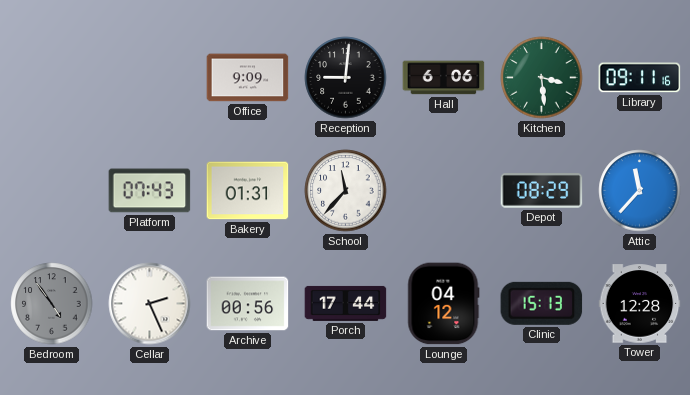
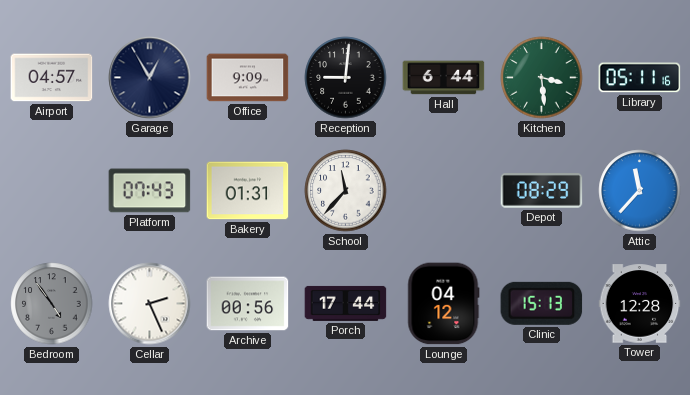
Airport: none -> 04:57 (52, 78)
Garage: none -> 12:55 (150, 78)
Hall: 6:06 -> 6:44 (444, 78)
Library: 09:11 -> 05:11 (640, 78)
